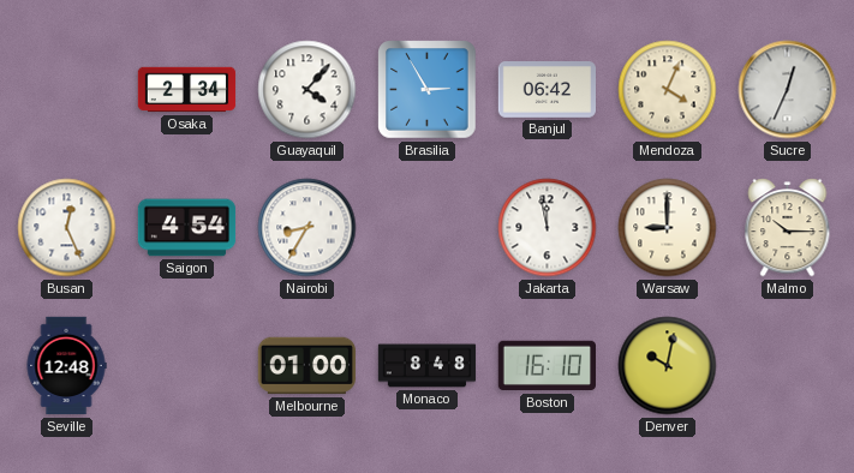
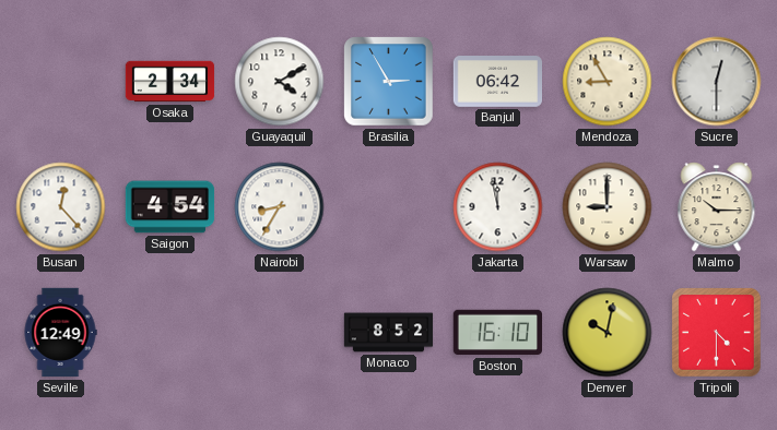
Guayaquil: 4:07 -> 4:10 (280, 82)
Mendoza: 4:04 -> 8:55 (608, 82)
Sucre: 12:34 -> 12:30 (717, 82)
Busan: 12:26 -> 12:23 (61, 207)
Seville: 12:48 -> 12:49 (60, 333)
Melbourne: 01:00 -> none (306, 366)
Monaco: 8:48 -> 8:52 (389, 333)
Tripoli: none -> 4:30 (717, 333)
